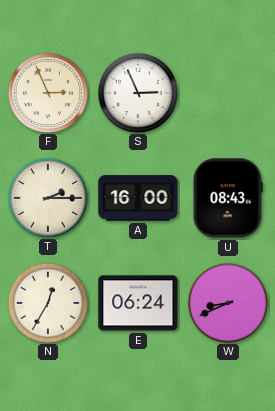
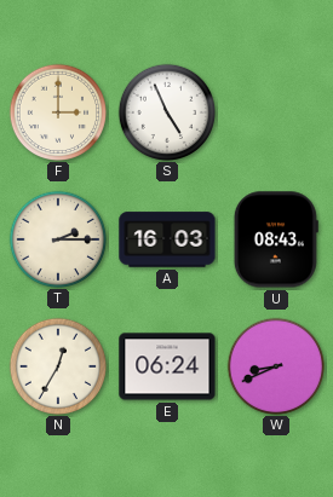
F: 2:56 -> 3:00 (57, 111)
S: 2:56 -> 4:56 (166, 111)
A: 16:00 -> 16:03 (167, 239)
